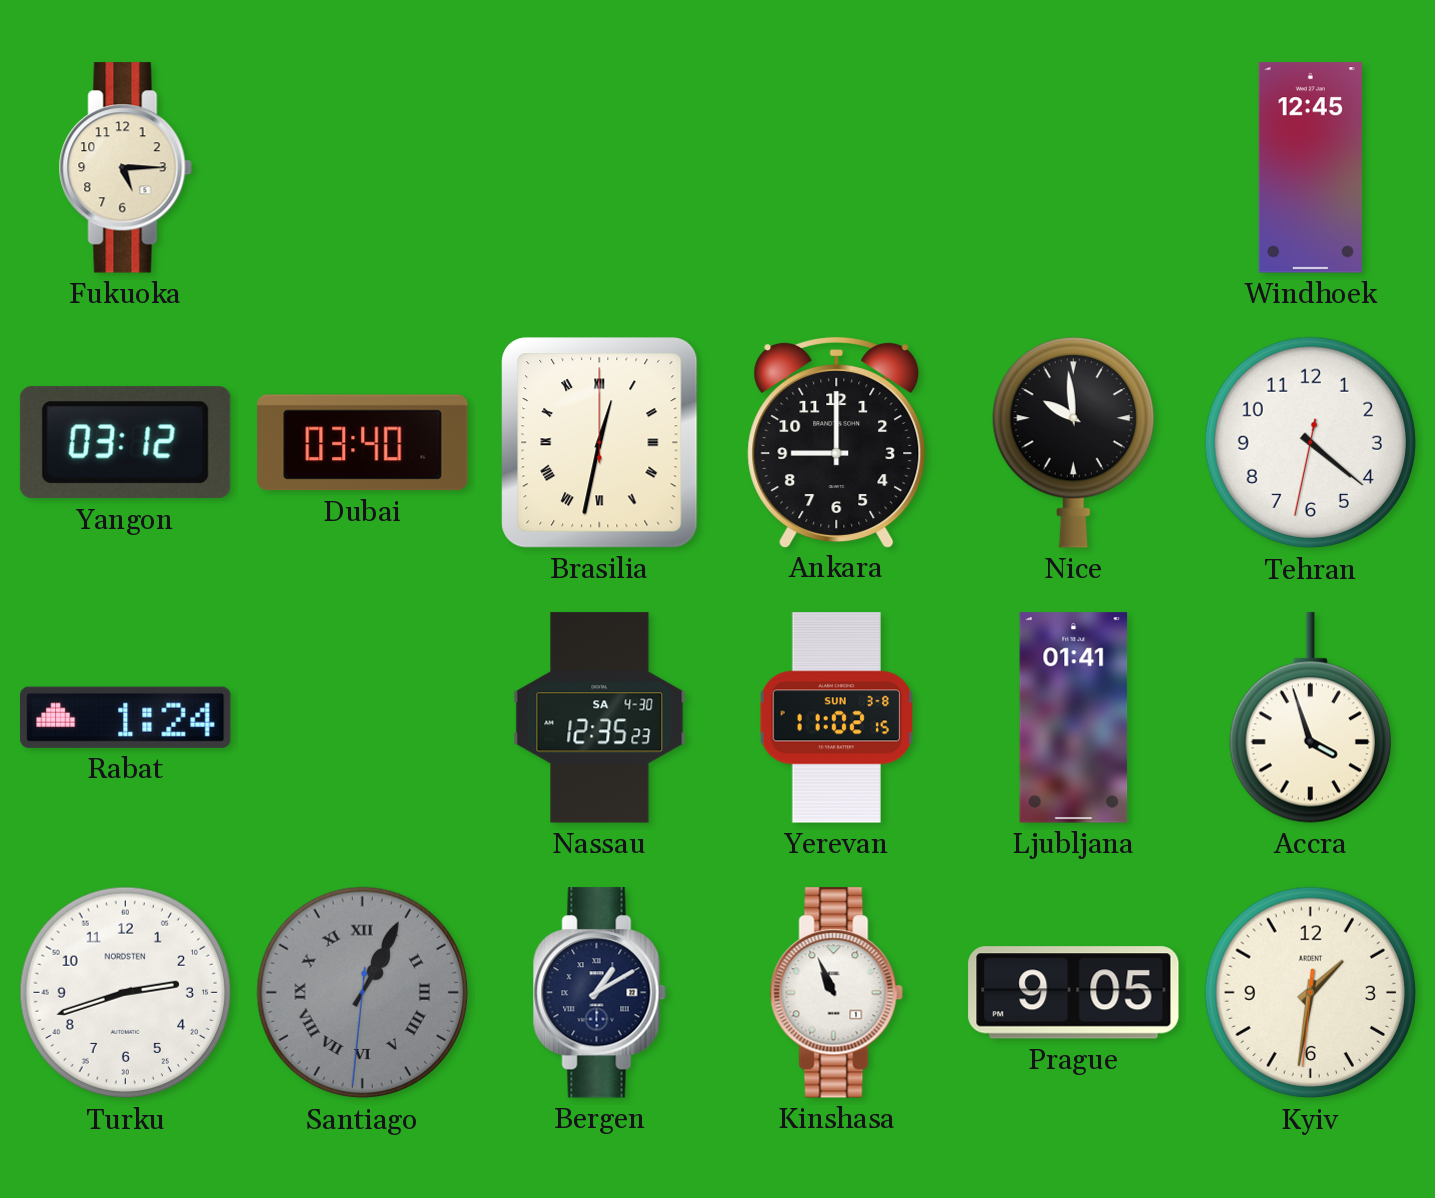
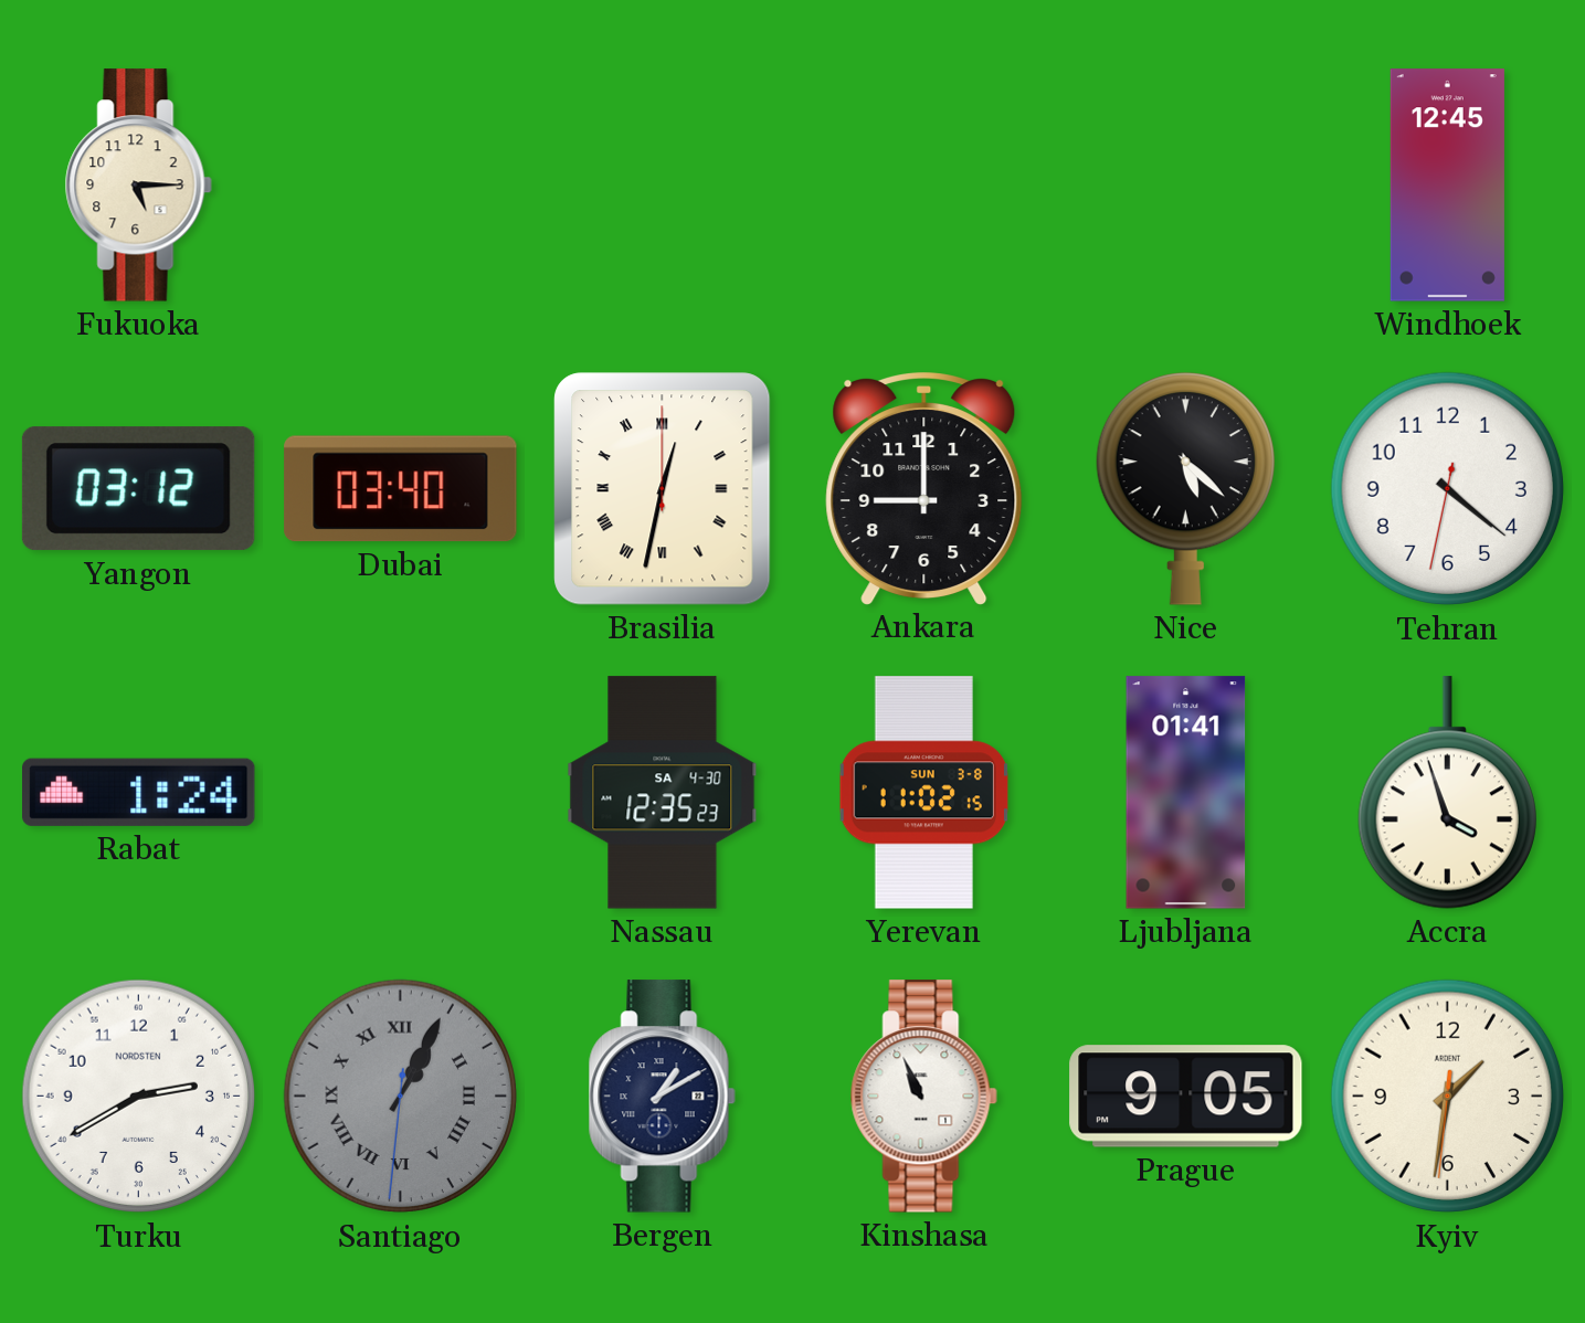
Nice: 9:59 -> 5:22 (1185, 489)
Turku: 2:42 -> 2:40 (139, 1097)
